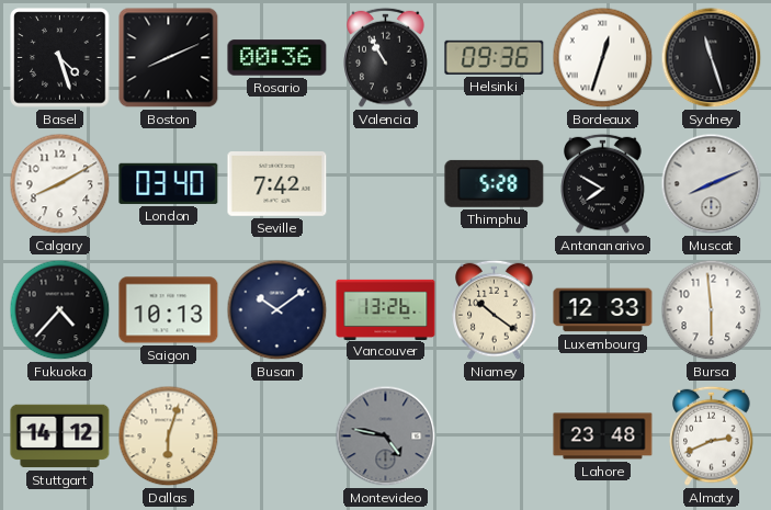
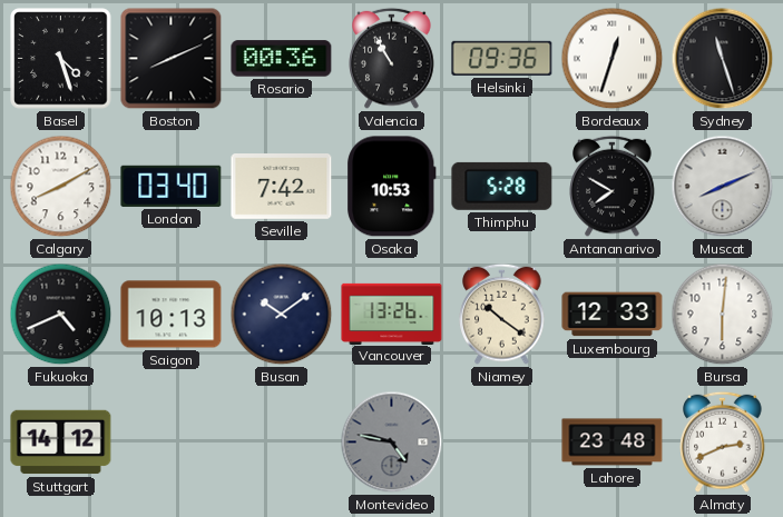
Osaka: none -> 10:53 (392, 187)
Fukuoka: 4:37 -> 4:41 (61, 315)
Bursa: 5:59 -> 6:01 (723, 315)
Dallas: 6:03 -> none (169, 437)
